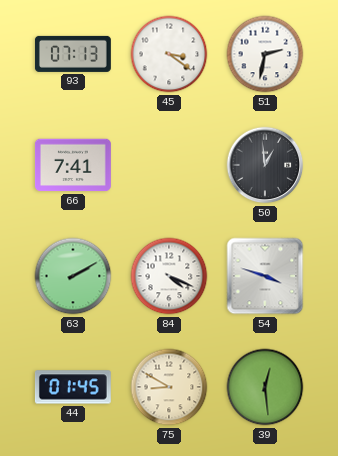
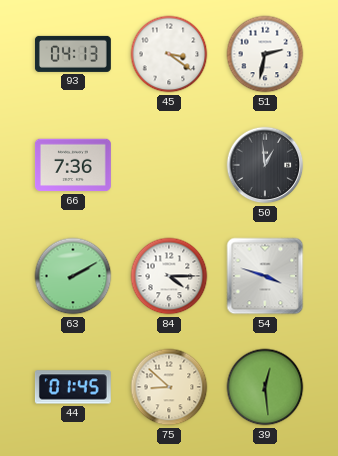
93: 07:13 -> 04:13 (73, 54)
66: 7:41 -> 7:36 (73, 165)
84: 4:19 -> 4:15 (169, 276)
75: 8:50 -> 8:52 (169, 387)
